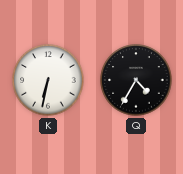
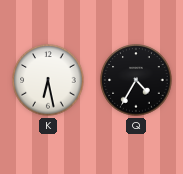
K: 6:32 -> 6:28 (48, 80)
